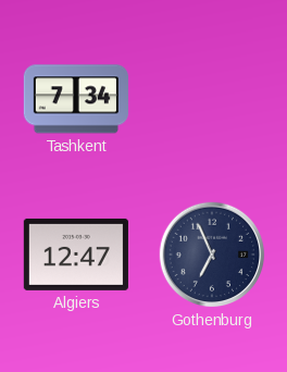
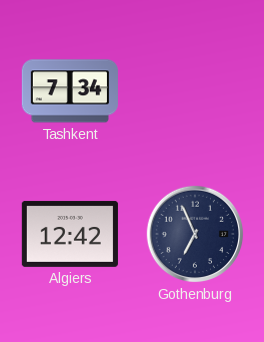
Algiers: 12:47 -> 12:42 (70, 234)
